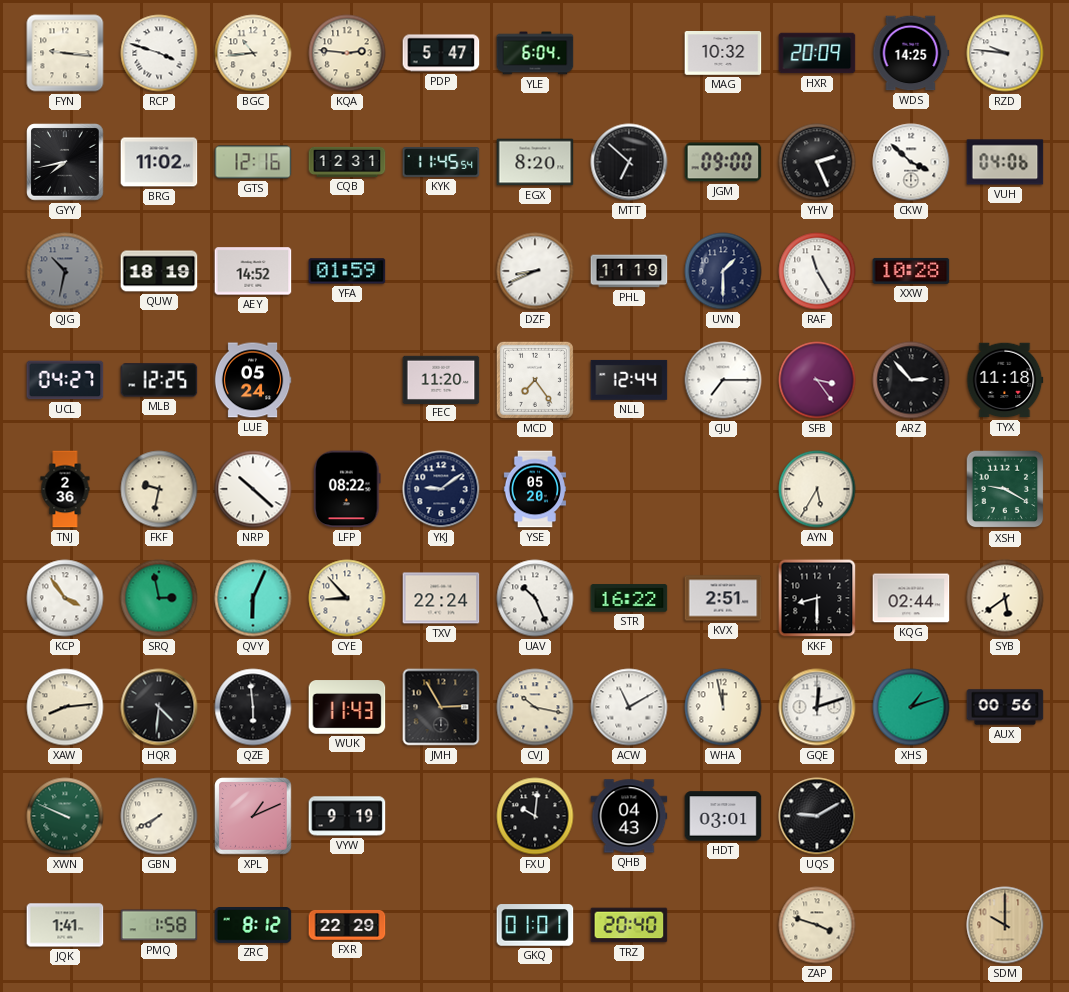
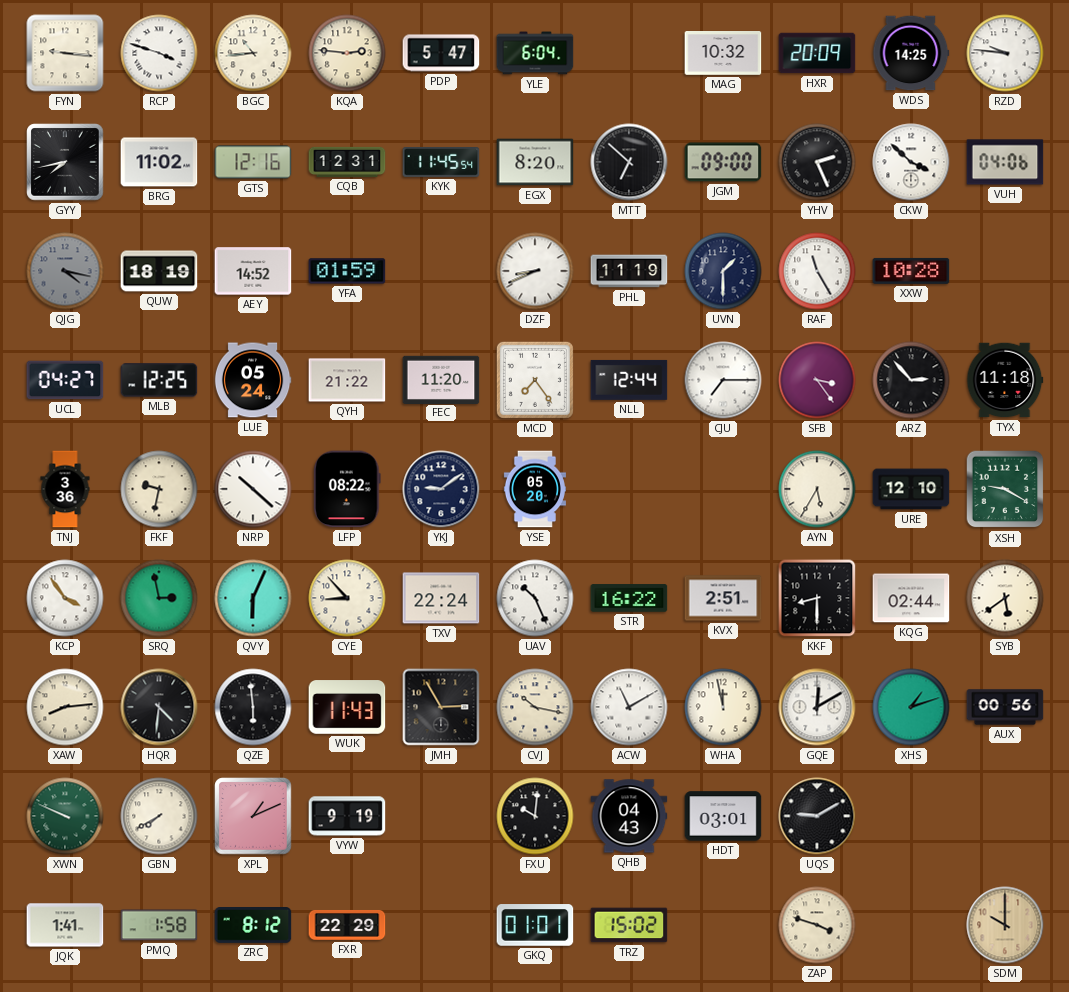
QJG: 10:32 -> 4:17 (65, 271)
QYH: none -> 21:22 (347, 380)
TNJ: 2:36 -> 3:36 (65, 489)
URE: none -> 12:10 (911, 489)
GQE: 12:12 -> 12:10 (817, 707)
TRZ: 20:40 -> 15:02 (629, 925)
